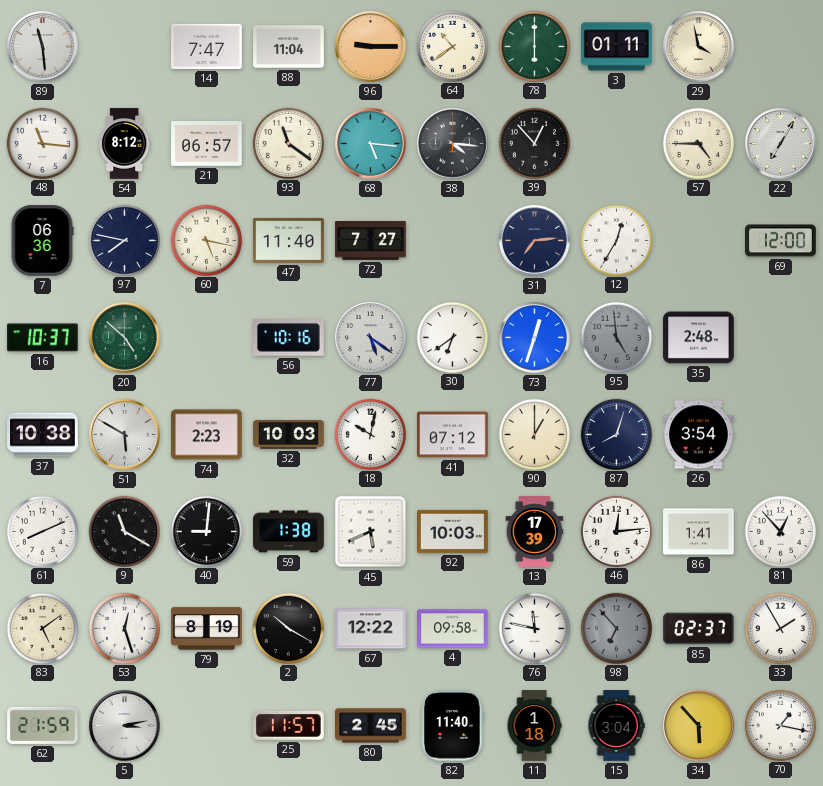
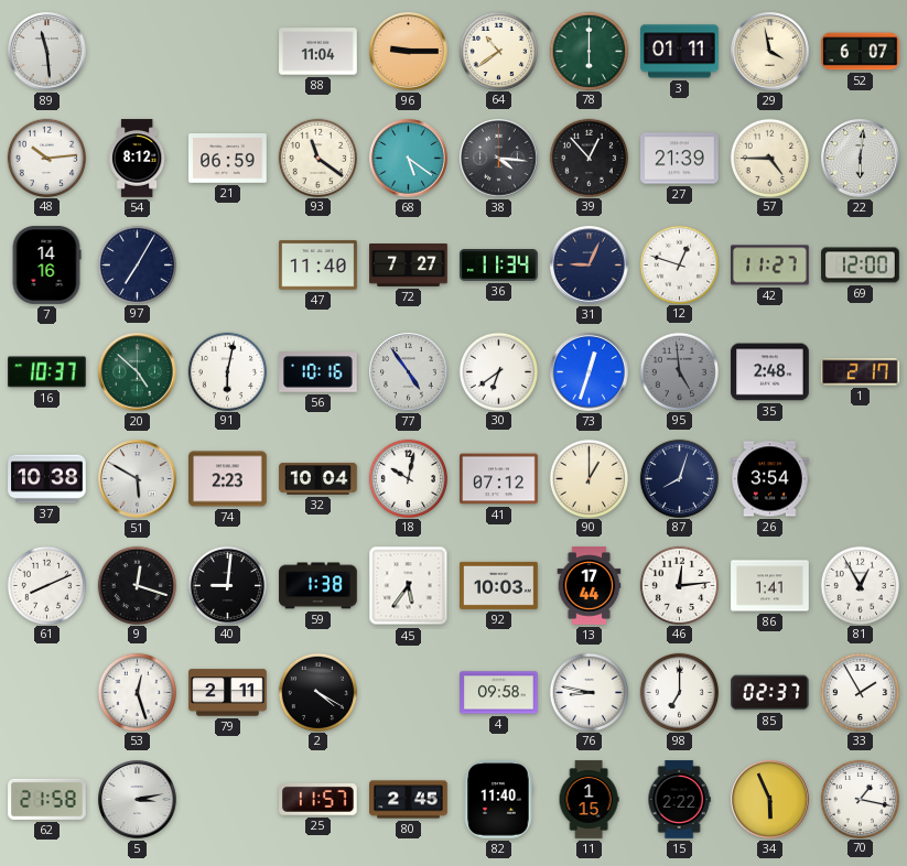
14: 7:47 -> none (207, 46)
52: none -> 6:07 (861, 52)
48: 11:16 -> 10:14 (46, 158)
21: 06:57 -> 06:59 (228, 159)
68: 5:16 -> 5:21 (409, 159)
27: none -> 21:39 (680, 159)
22: 7:05 -> 6:01 (861, 159)
7: 06:36 -> 14:16 (46, 266)
97: 7:47 -> 7:05 (137, 264)
60: 5:17 -> none (206, 240)
36: none -> 11:34 (499, 266)
31: 7:14 -> 9:04 (590, 266)
12: 12:35 -> 12:48 (679, 264)
42: none -> 11:27 (770, 266)
91: none -> 6:02 (227, 371)
77: 5:21 -> 4:54 (409, 372)
1: none -> 2:17 (861, 372)
32: 10:03 -> 10:04 (318, 478)
9: 11:20 -> 12:18 (137, 585)
45: 5:41 -> 5:36 (409, 586)
13: 17:39 -> 17:44 (590, 586)
81: 12:53 -> 12:55 (860, 585)
83: 5:09 -> none (42, 628)
79: 8:19 -> 2:11 (228, 693)
2: 10:20 -> 4:20 (317, 692)
67: 12:22 -> none (371, 629)
76: 11:47 -> 8:47 (589, 692)
98: 6:53 -> 7:00 (679, 692)
98 dial: grey -> white (679, 692)
62: 21:59 -> 21:58 (47, 799)
11: 1:18 -> 1:15 (589, 800)
15: 3:04 -> 2:22 (679, 800)
34: 5:53 -> 5:56 (770, 800)
